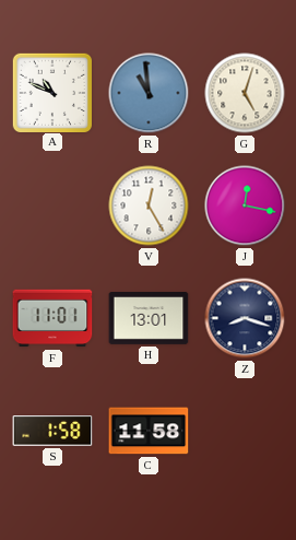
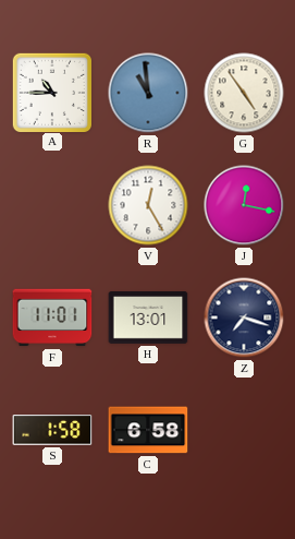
A: 10:49 -> 10:45 (51, 92)
G: 5:03 -> 4:54 (244, 93)
Z: 8:18 -> 7:18 (244, 318)
C: 11:58 -> 6:58 (148, 430)
